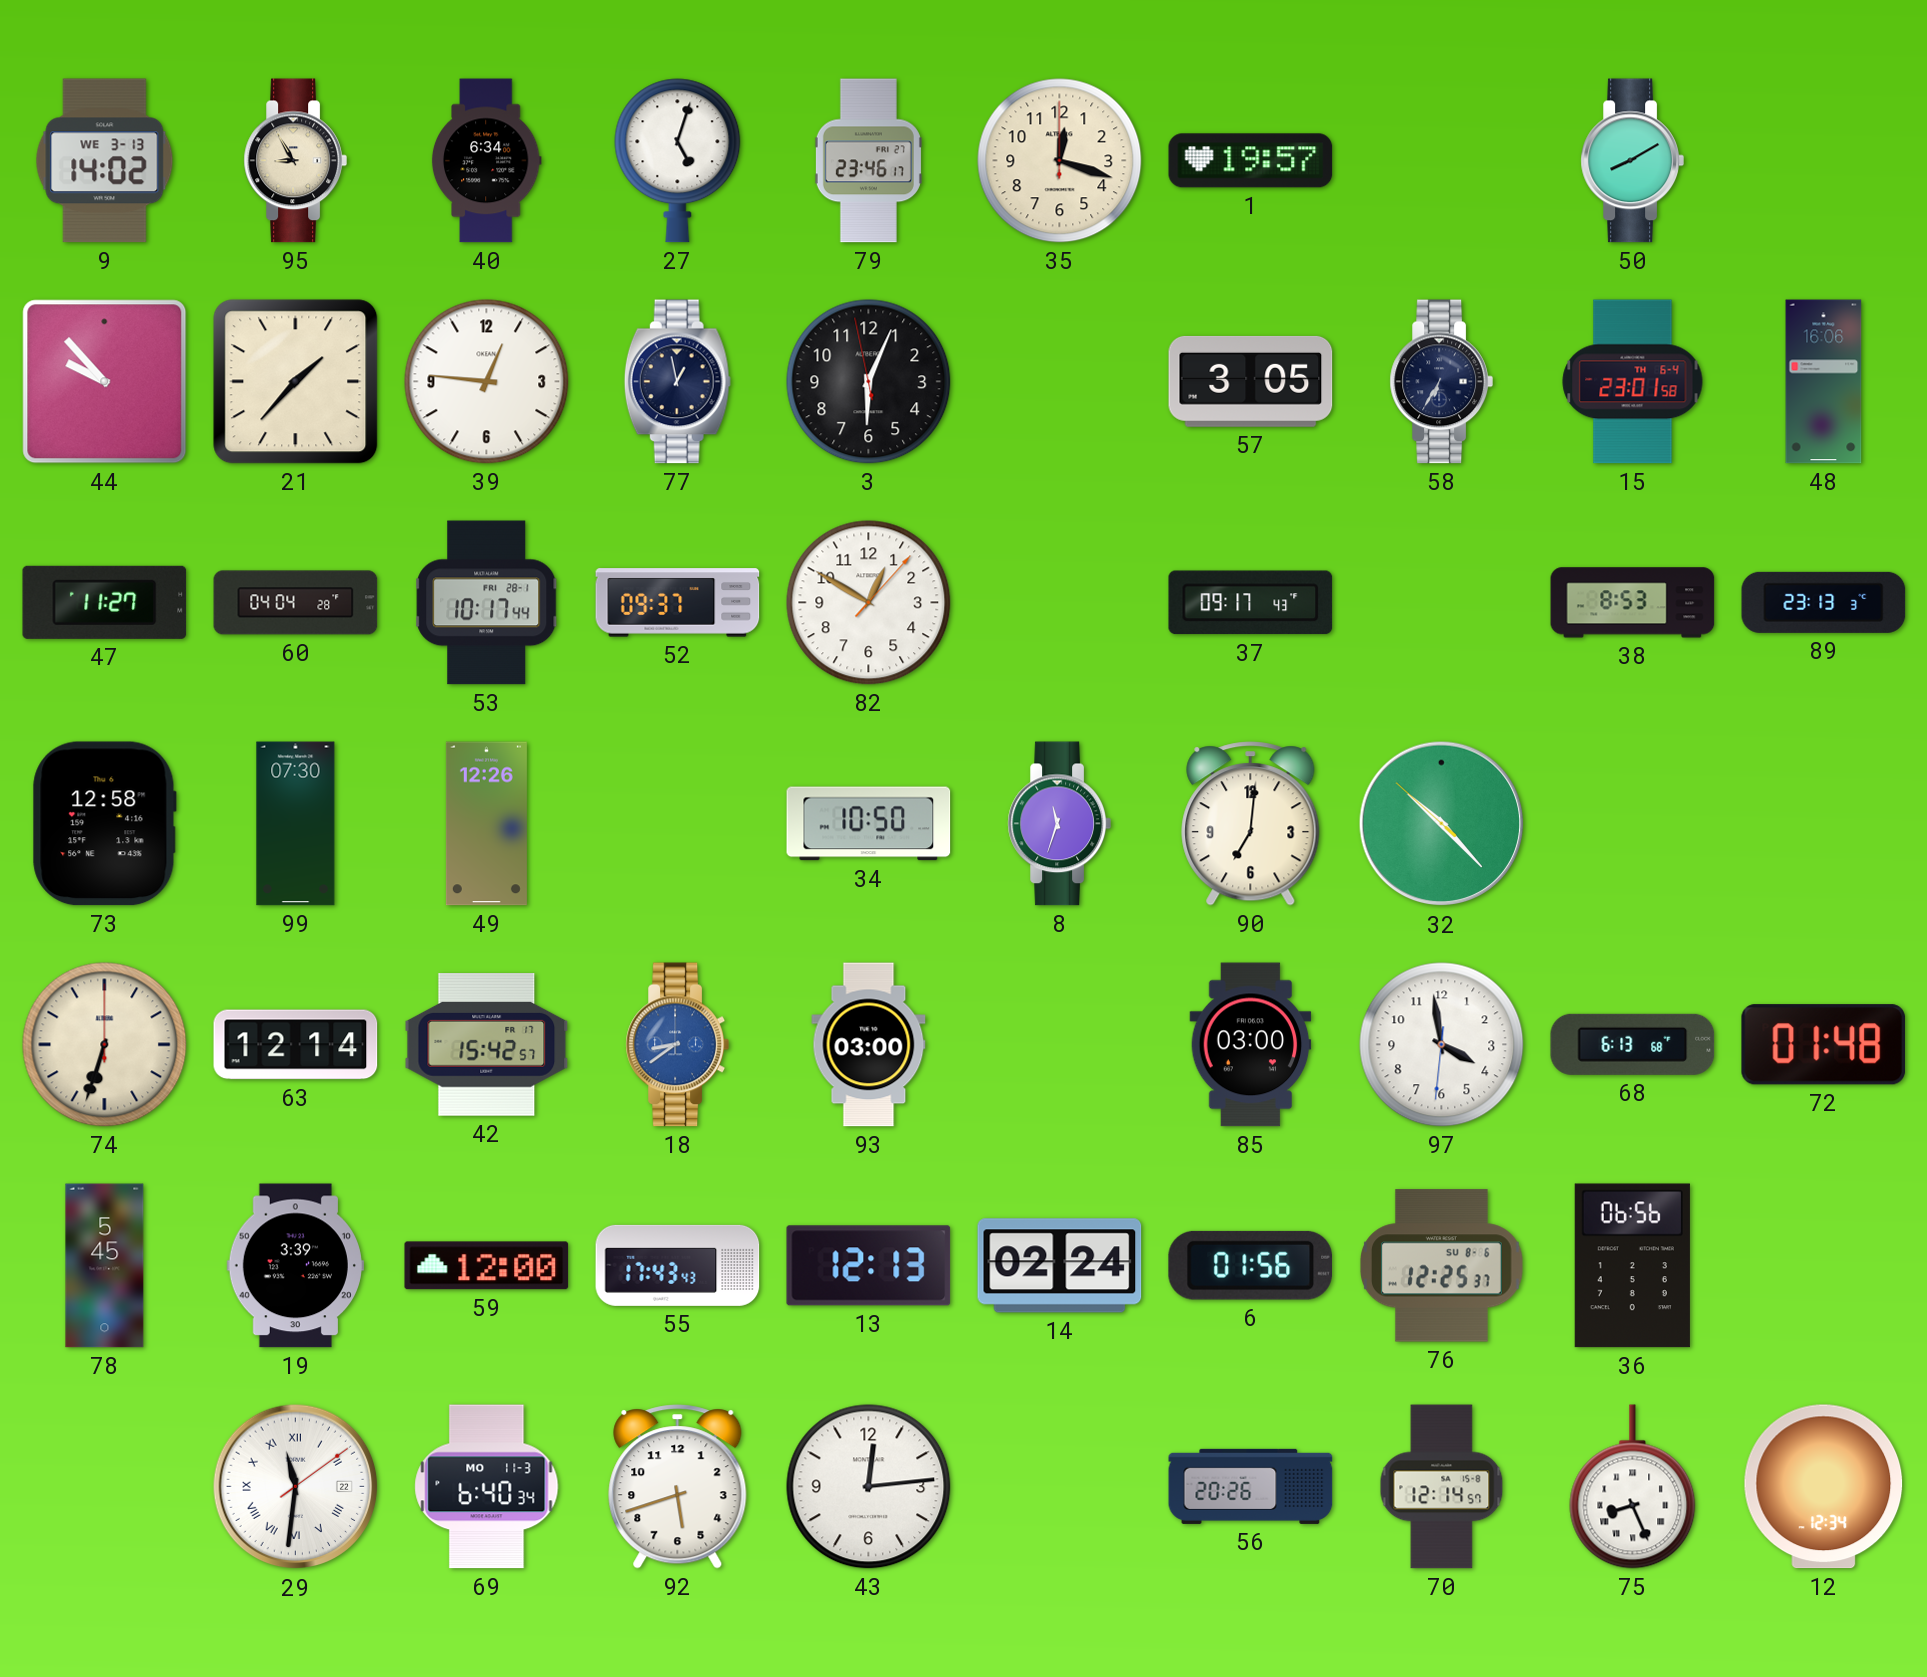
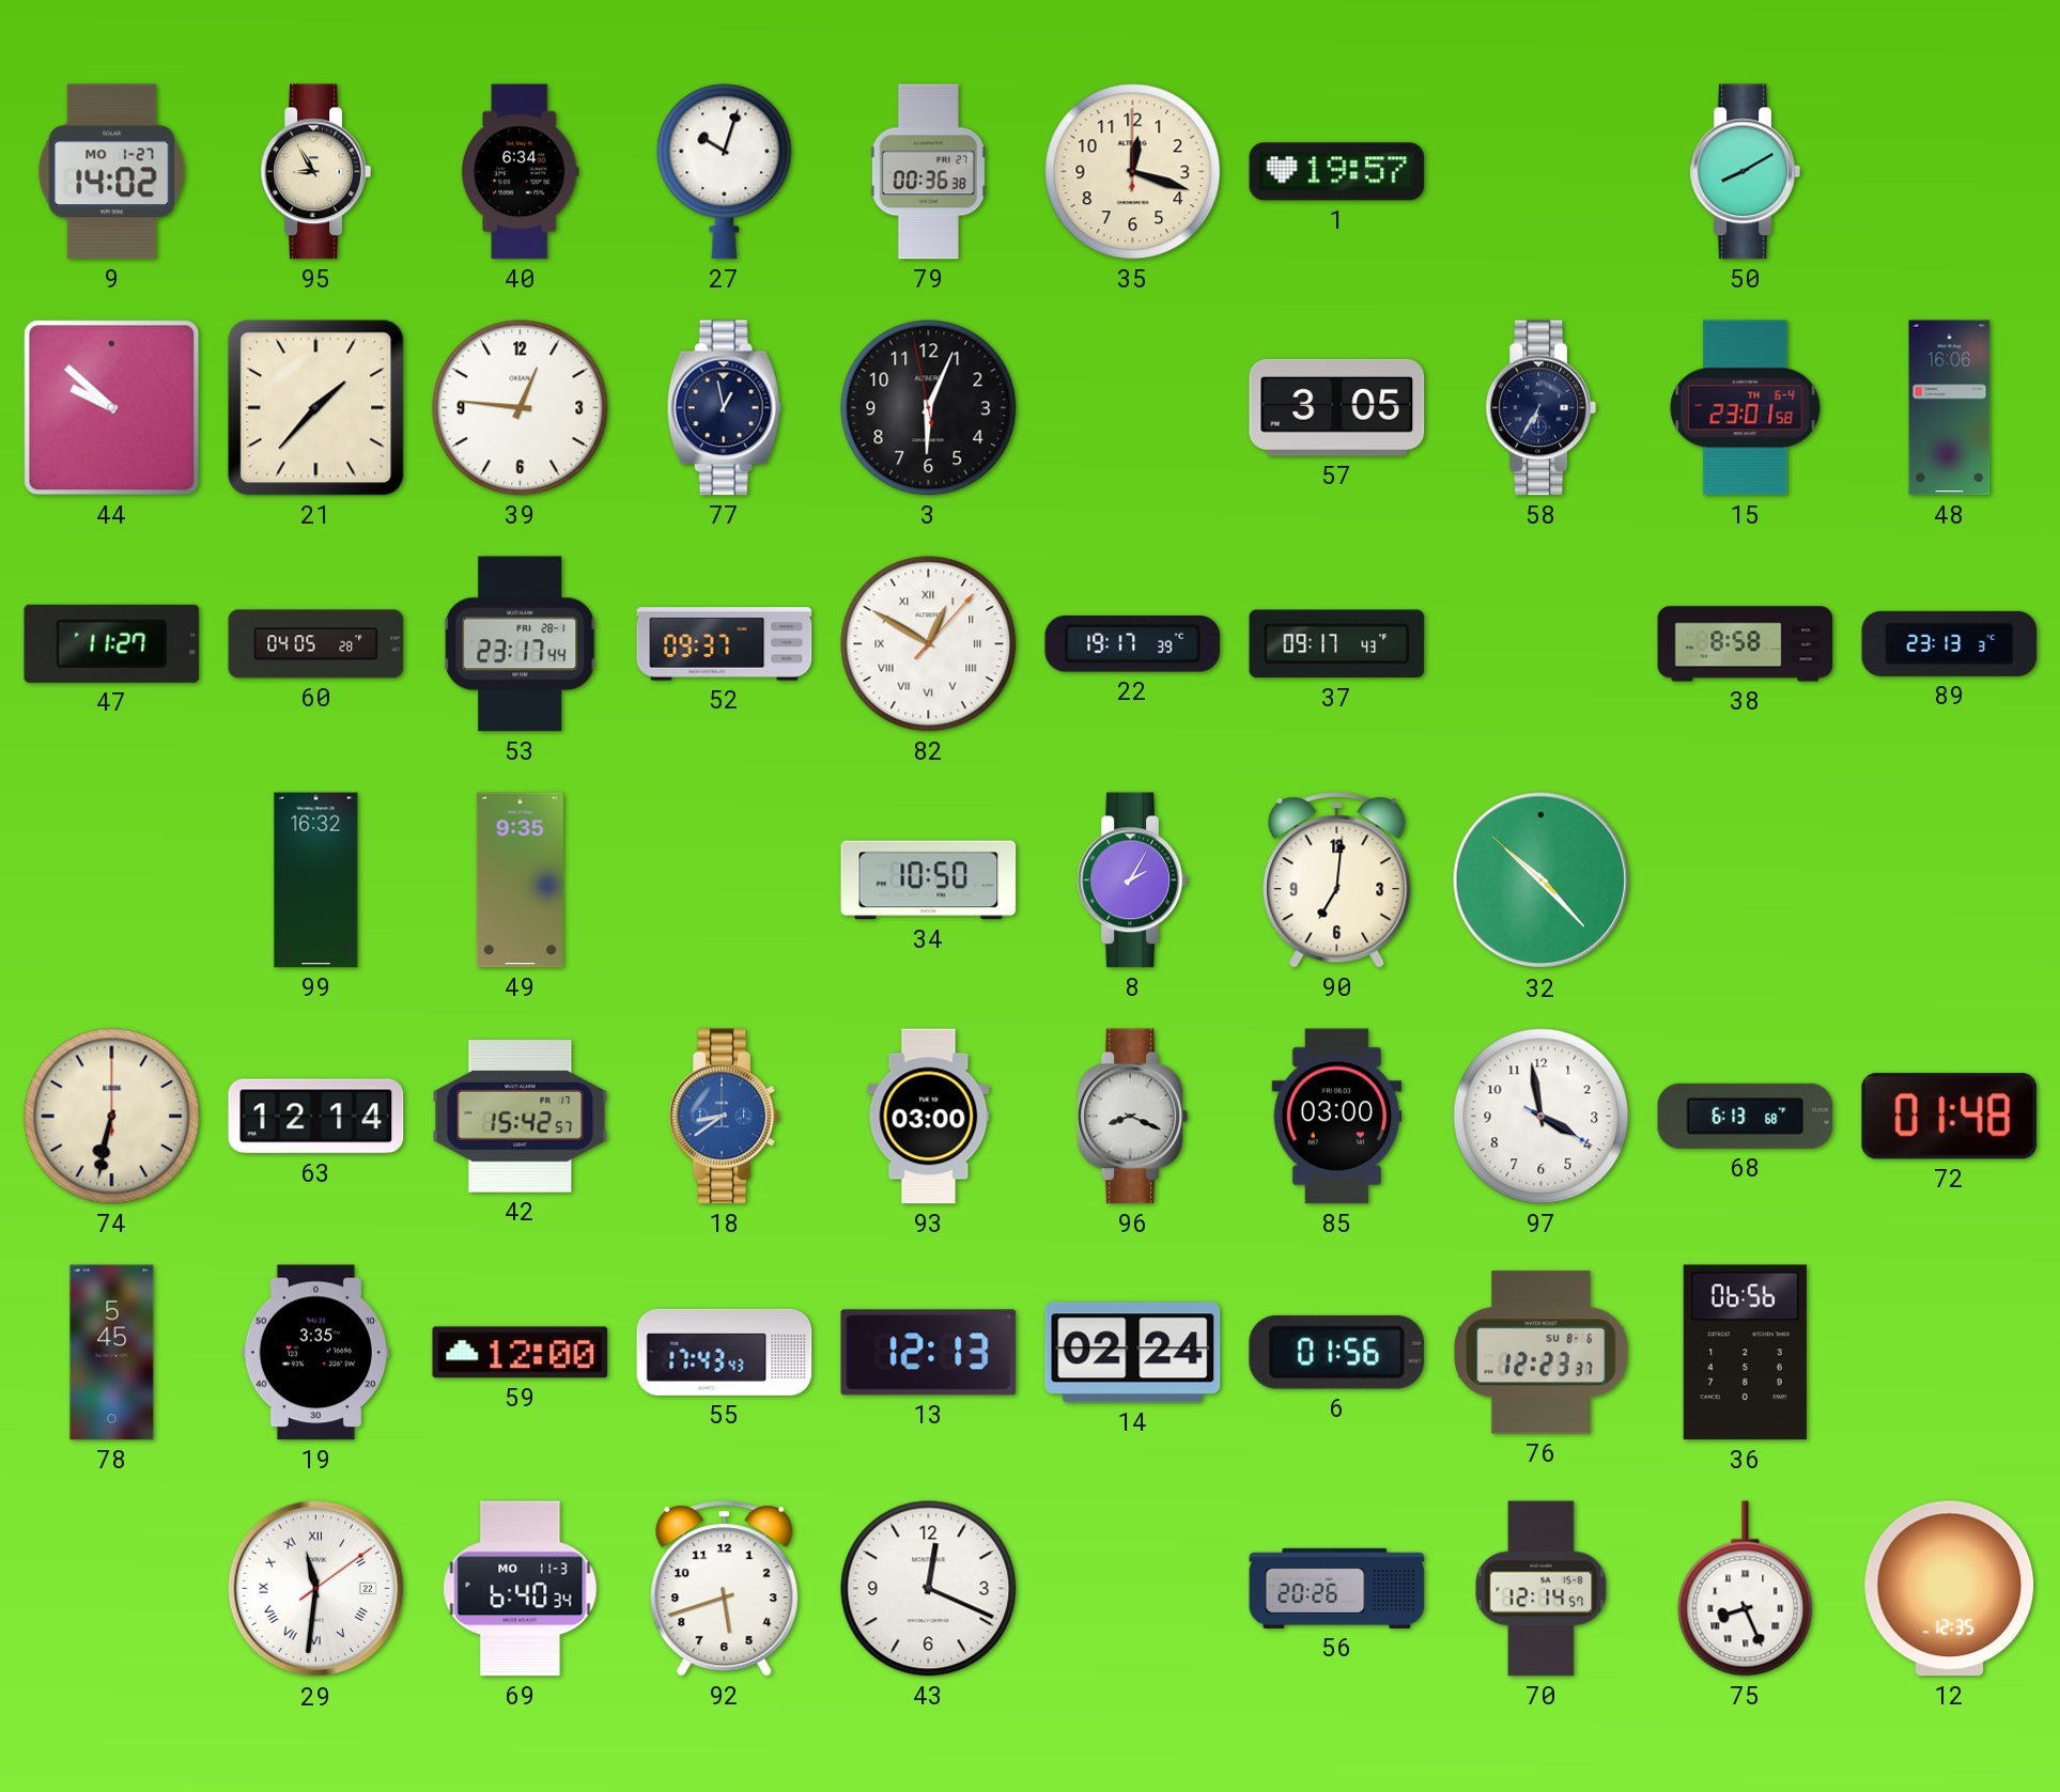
9 date: WE 3-13 -> MO 1-27 (112, 172)
27: 5:03 -> 10:03 (725, 172)
79: 23:46 -> 00:36 (928, 172)
44: 9:53 -> 9:52 (112, 408)
60: 04:04 -> 04:05 (316, 644)
53: 10:17 -> 23:17 (521, 644)
82 numerals: Arabic -> Roman (929, 644)
22: none -> 19:17 (1133, 644)
38: 8:53 -> 8:58 (1746, 644)
73: 12:58 -> none (104, 824)
99: 07:30 -> 16:32 (316, 881)
49: 12:26 -> 9:35 (520, 881)
8: 11:33 -> 2:05 (1132, 881)
74: 6:33 -> 6:32 (112, 1117)
96: none -> 8:19 (1132, 1117)
97: 3:58:31 -> 3:58:20 (1542, 1117)
19: 3:39 -> 3:35 (315, 1353)
76: 12:25 -> 12:23 (1542, 1353)
43: 12:14 -> 12:19 (929, 1589)
12: 12:34 -> 12:35 (1950, 1589)
